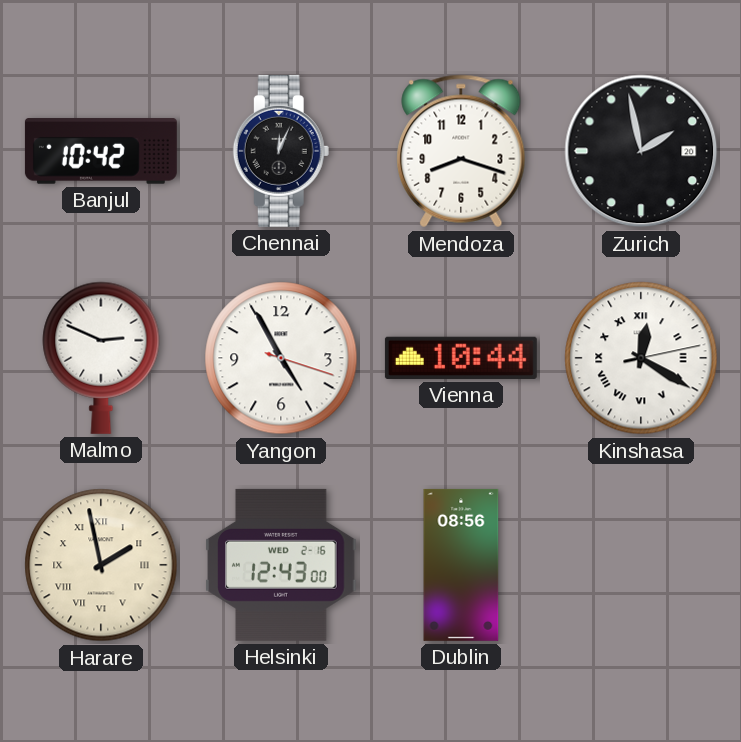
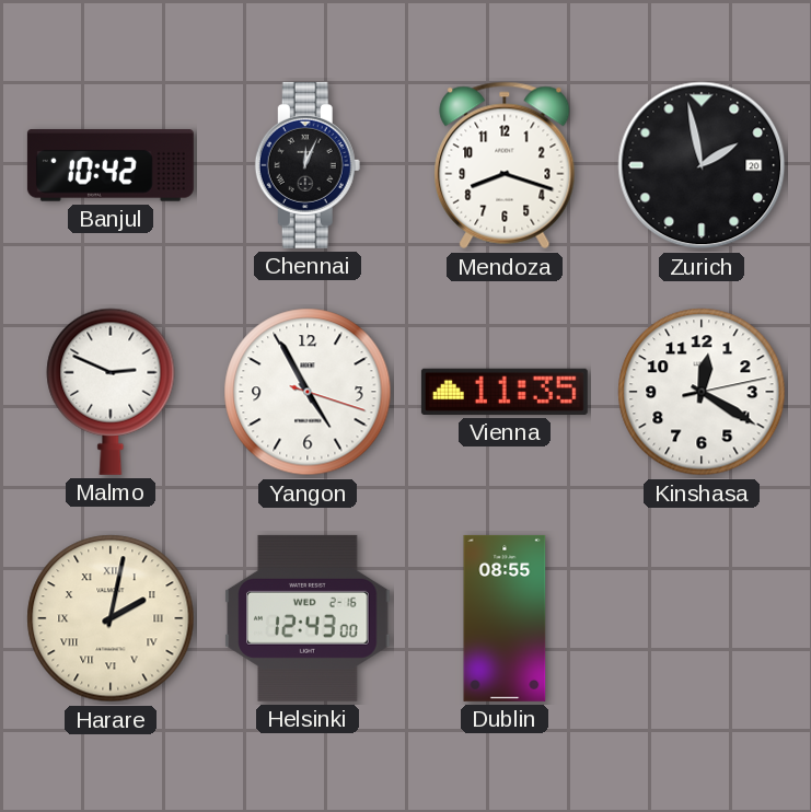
Vienna: 10:44 -> 11:35 (505, 392)
Kinshasa numerals: Roman -> Arabic (702, 392)
Harare: 1:58 -> 2:02 (111, 618)
Dublin: 08:56 -> 08:55 (505, 618)
